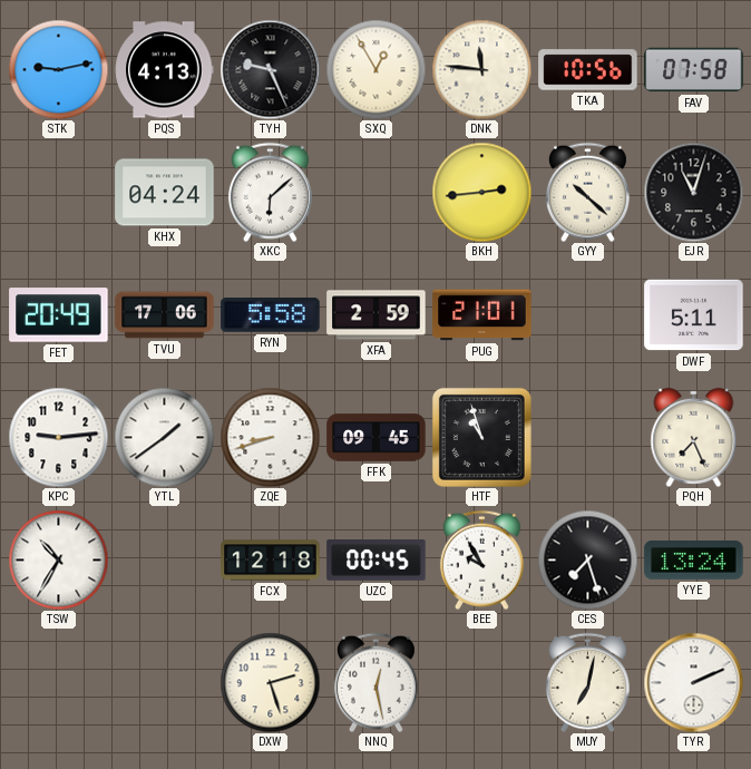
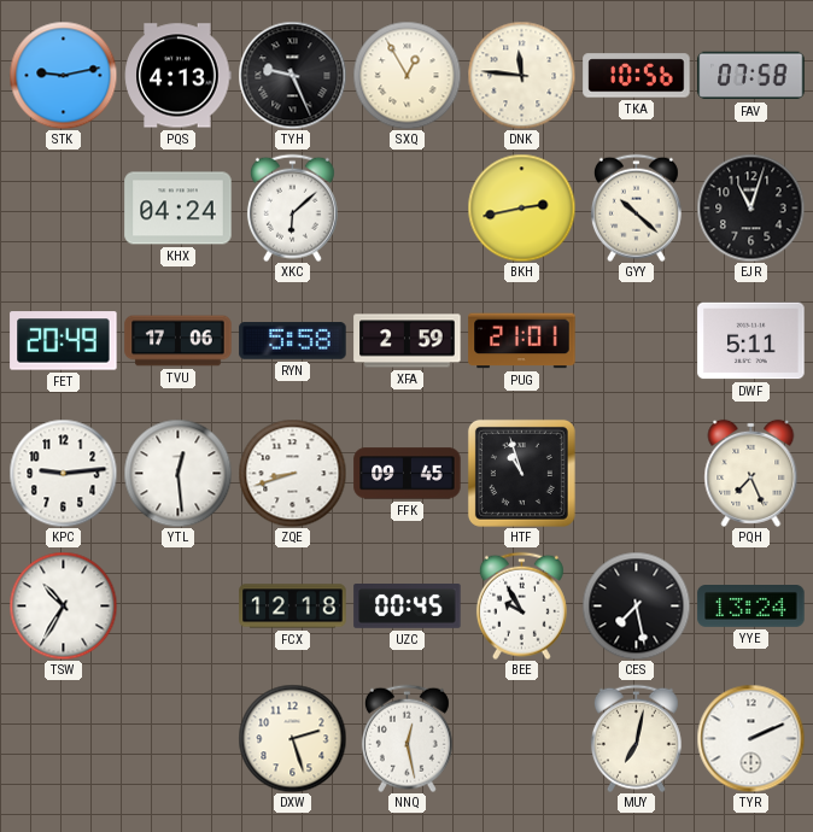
BKH: 2:44 -> 2:43 (521, 207)
YTL: 1:39 -> 12:29 (177, 473)
CES: 7:27 -> 7:28 (636, 605)
